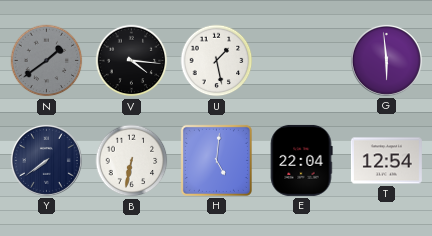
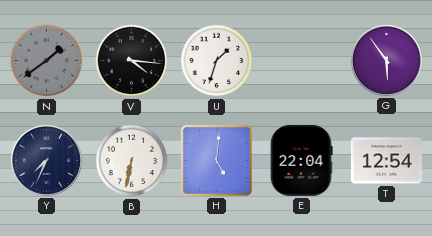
U: 1:28 -> 1:33 (217, 61)
G: 5:59 -> 5:54 (386, 60)
Y: 7:39 -> 7:34 (46, 160)
